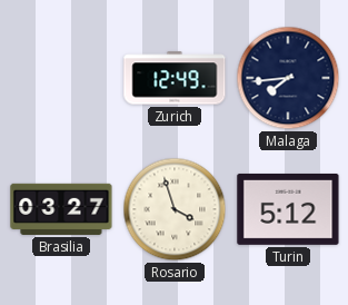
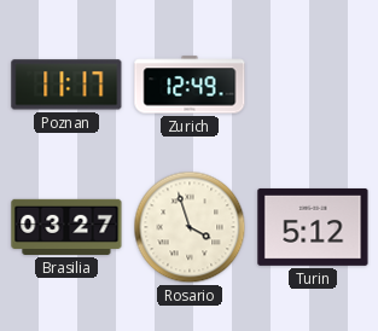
Poznan: none -> 11:17 (66, 85)
Malaga: 7:44 -> none (288, 78)
